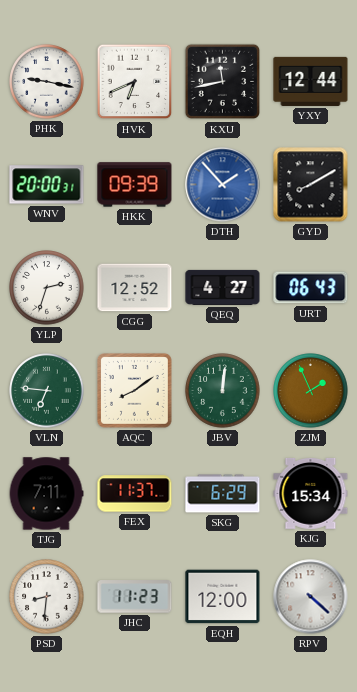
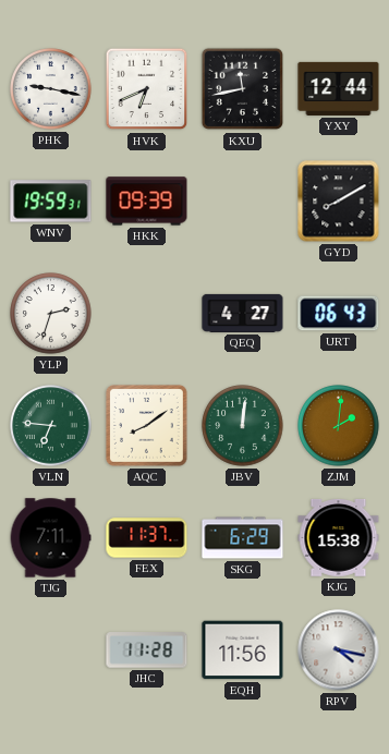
WNV: 20:00 -> 19:59 (51, 202)
DTH: 1:53 -> none (223, 185)
CGG: 12:52 -> none (135, 288)
ZJM: 1:56 -> 2:01 (339, 426)
KJG: 15:34 -> 15:38 (339, 537)
PSD: 8:31 -> none (47, 597)
JHC: 11:23 -> 11:28 (147, 650)
EQH: 12:00 -> 11:56 (243, 650)
RPV: 4:22 -> 4:17 (339, 650)
